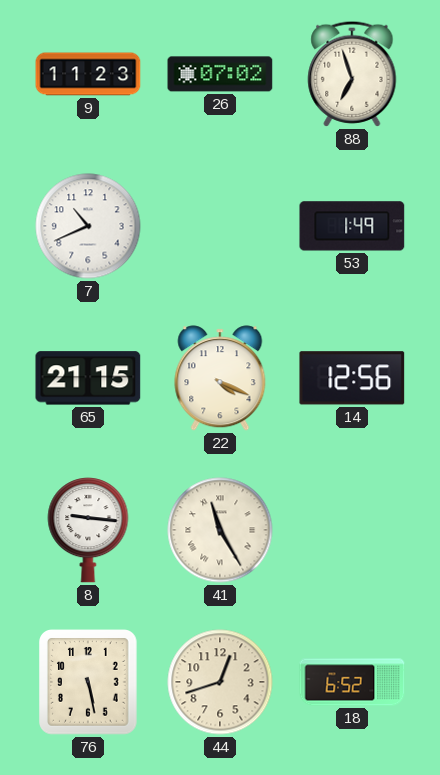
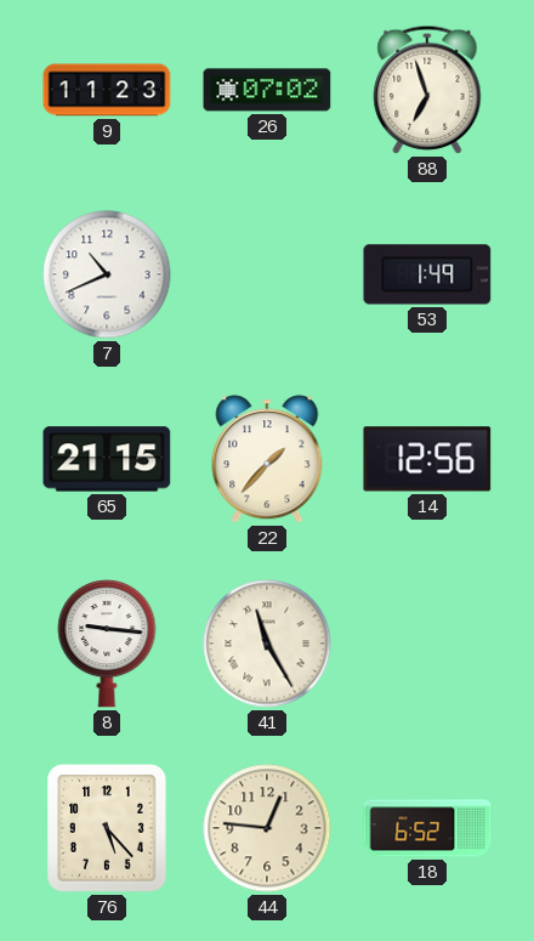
22: 4:19 -> 1:37 (267, 459)
76: 5:28 -> 5:23 (108, 829)
44: 12:42 -> 12:46 (267, 828)
